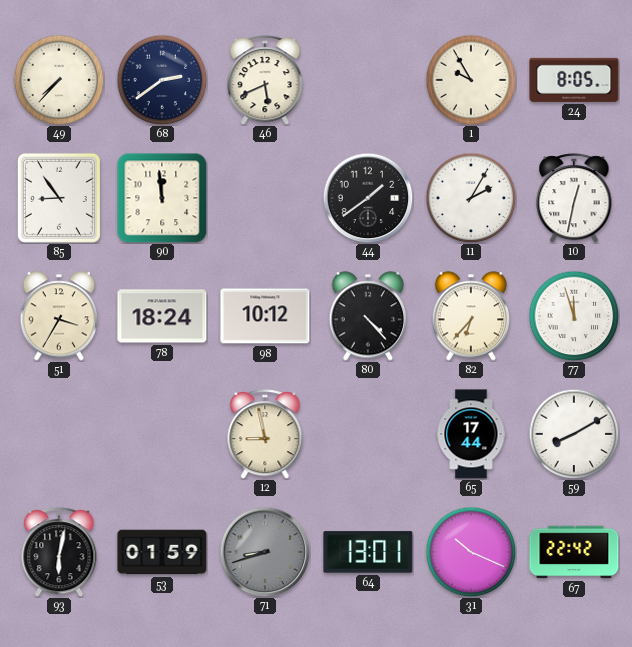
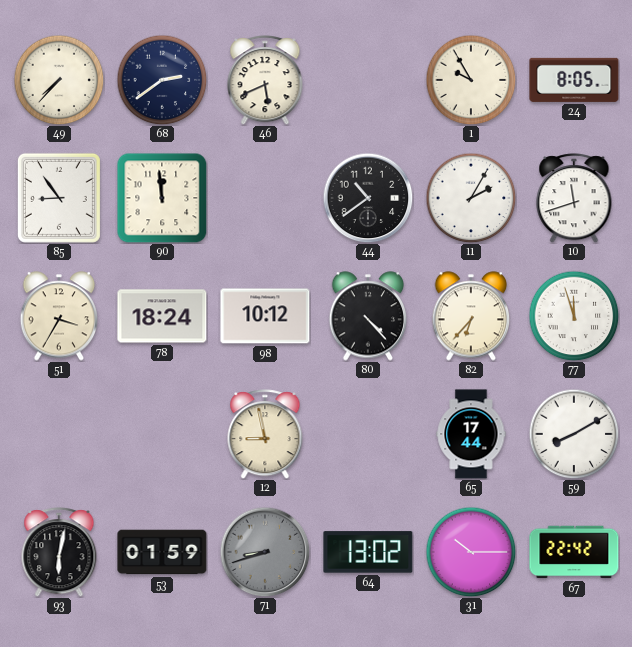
44: 1:39 -> 10:39 (368, 198)
10: 12:32 -> 11:42 (574, 198)
64: 13:01 -> 13:02 (368, 552)
31: 10:19 -> 10:15 (471, 552)
